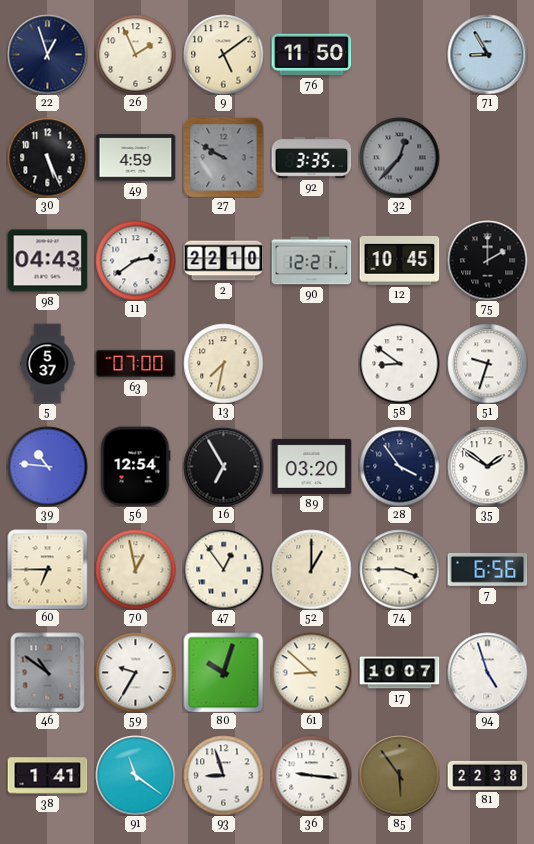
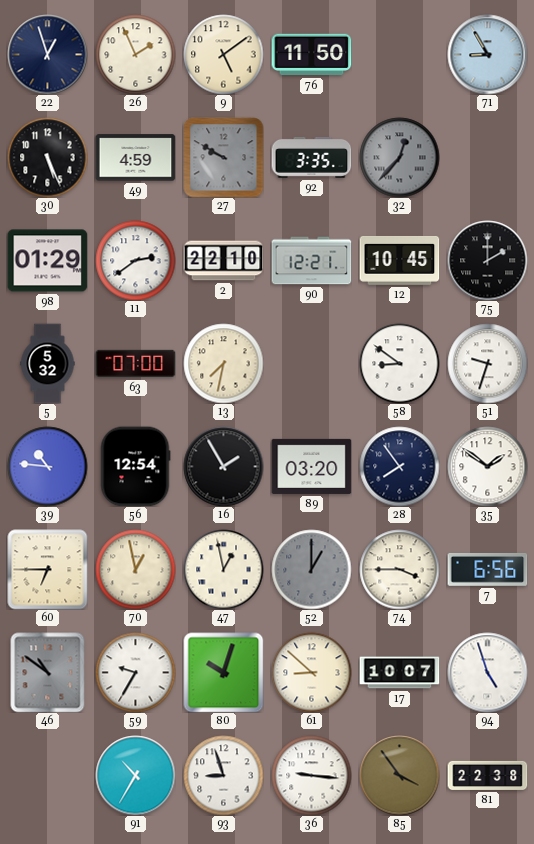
98: 04:43 -> 01:29 (47, 261)
5: 5:37 -> 5:32 (48, 363)
16: 6:55 -> 1:55 (223, 466)
28: 3:54 -> 7:54 (399, 466)
47: 12:54 -> 12:58 (223, 569)
52 dial: cream -> grey (311, 569)
38: 1:41 -> none (47, 776)
91: 11:21 -> 10:35 (135, 775)
85: 5:54 -> 3:54 (399, 775)
